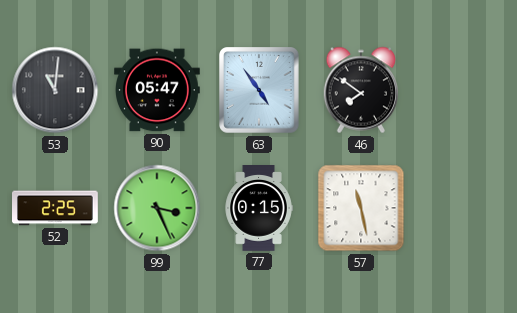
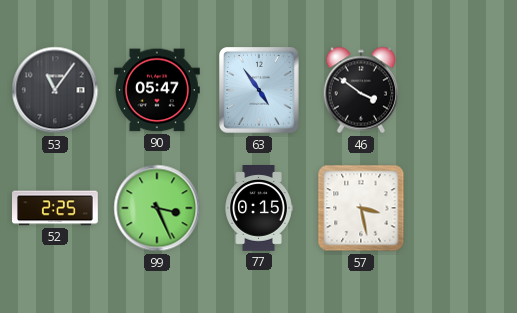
53: 11:01 -> 11:06 (55, 90)
46: 7:51 -> 3:51 (360, 90)
57: 11:28 -> 3:28 (361, 208)
